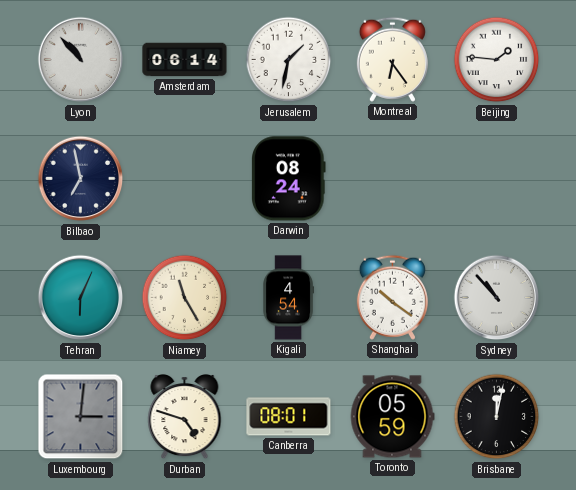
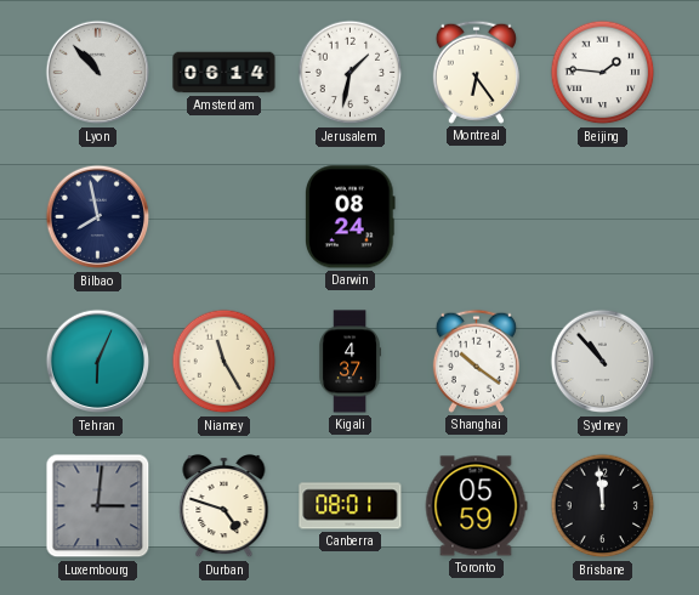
Bilbao: 6:58 -> 7:58 (98, 217)
Kigali: 4:54 -> 4:37 (349, 362)
Brisbane: 12:02 -> 11:59 (603, 506)
